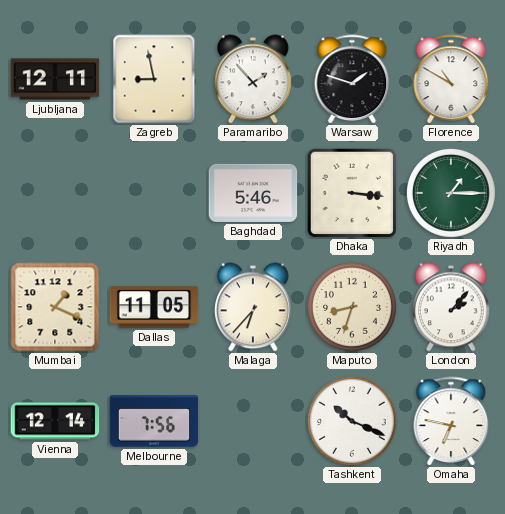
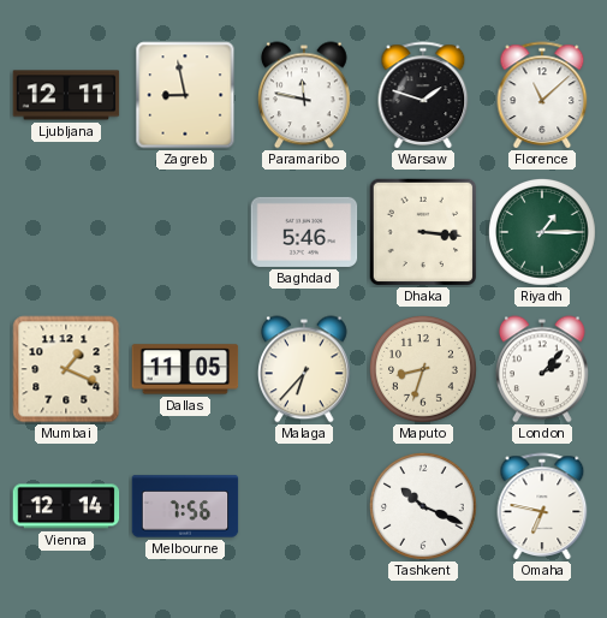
Paramaribo: 1:53 -> 11:47 (305, 95)
Florence: 10:50 -> 11:08 (542, 95)
